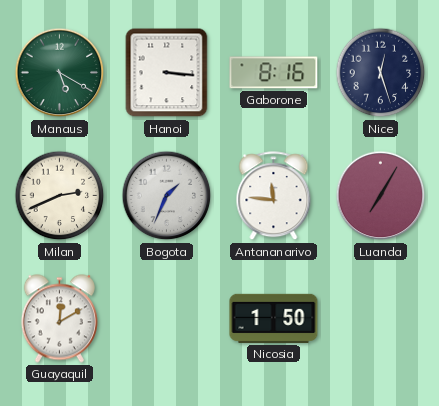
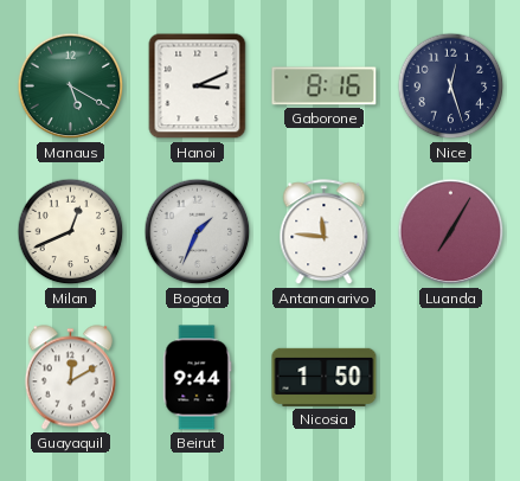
Hanoi: 3:16 -> 3:11 (198, 86)
Milan: 2:41 -> 12:41 (71, 232)
Beirut: none -> 9:44 (197, 378)
